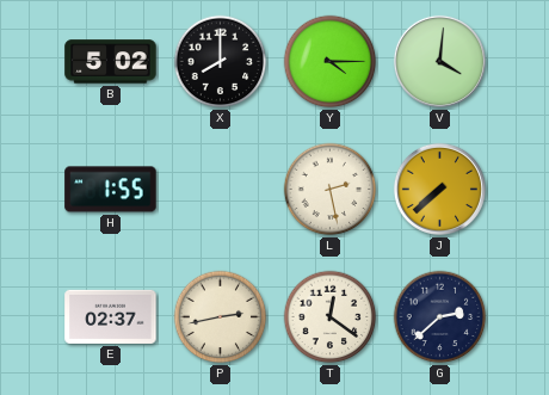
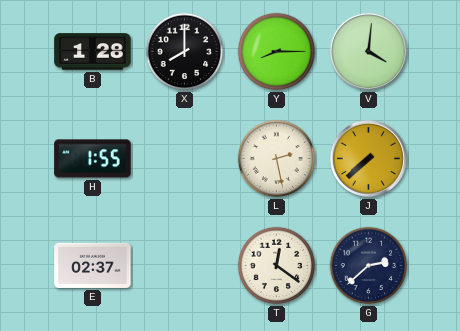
B: 5:02 -> 1:28 (93, 52)
Y: 4:15 -> 8:15 (277, 52)
P: 2:43 -> none (221, 317)
